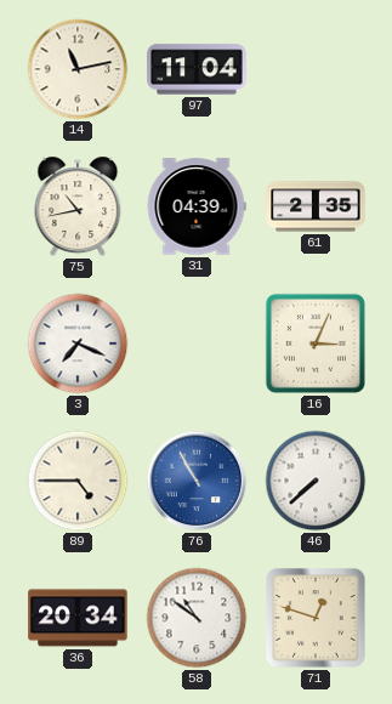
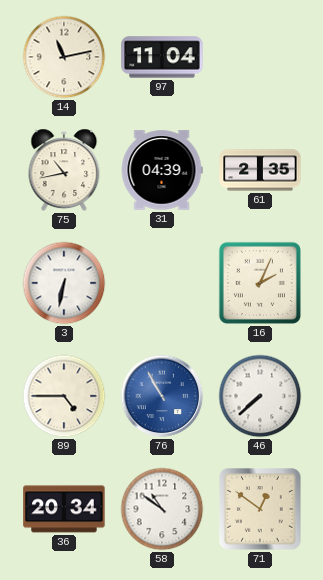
3: 7:19 -> 6:32 (64, 283)
16: 3:04 -> 2:04 (260, 283)
71: 12:48 -> 12:51 (260, 509)
